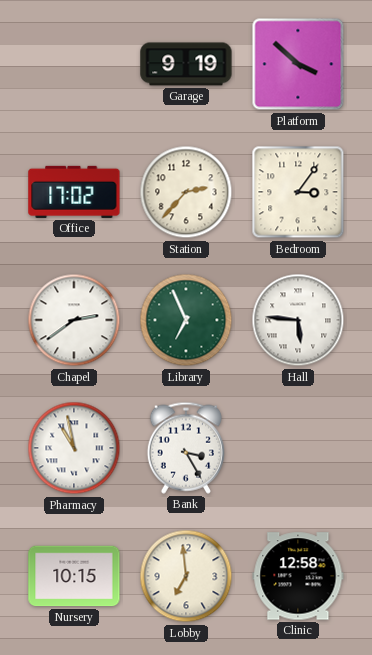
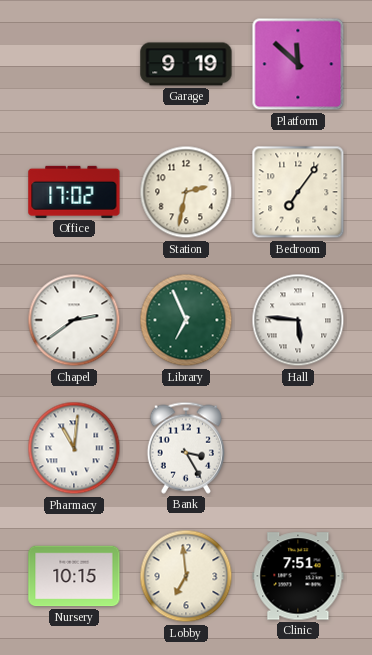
Platform: 3:52 -> 11:52 (298, 64)
Station: 2:37 -> 2:32 (186, 192)
Bedroom: 3:06 -> 7:06 (298, 192)
Pharmacy: 10:58 -> 11:01 (74, 448)
Clinic: 12:58 -> 7:51 (298, 576)
